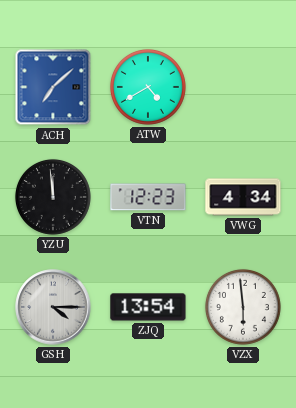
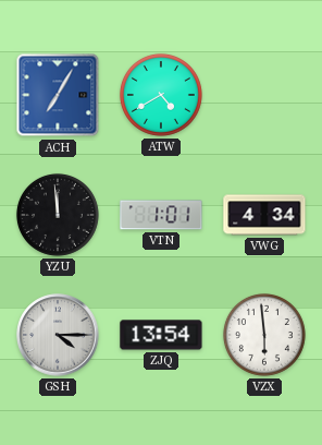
ACH: 7:08 -> 7:05 (58, 95)
VTN: 12:23 -> 1:01 (161, 215)
